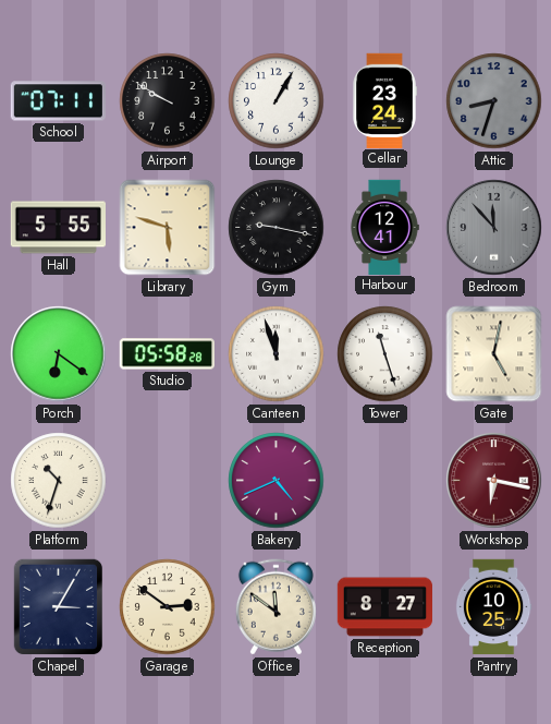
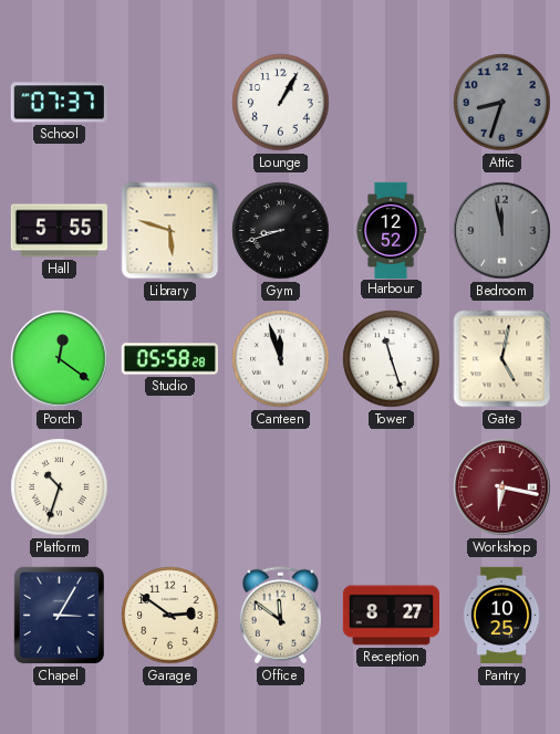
School: 07:11 -> 07:37 (59, 103)
Airport: 9:50 -> none (168, 101)
Cellar: 23:24 -> none (384, 100)
Gym: 9:17 -> 8:42 (281, 231)
Harbour: 12:41 -> 12:52 (391, 230)
Bedroom: 11:53 -> 11:58 (502, 231)
Porch: 6:21 -> 12:21 (60, 359)
Bakery: 4:41 -> none (277, 481)
